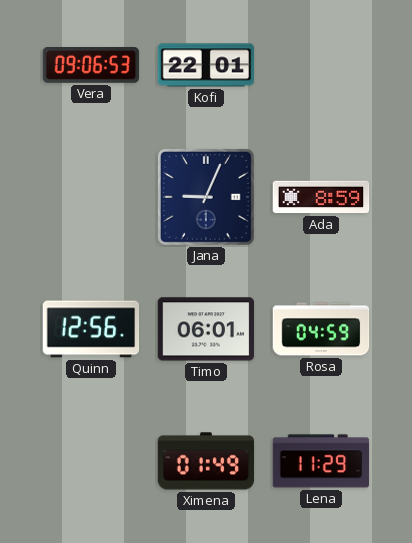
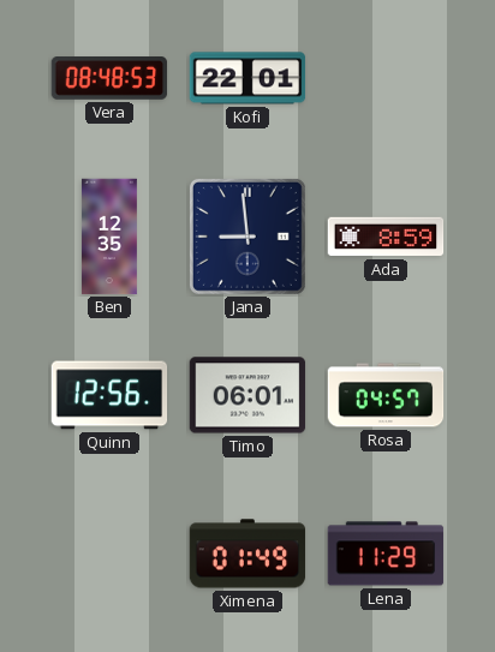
Vera: 09:06 -> 08:48 (109, 79)
Ben: none -> 12:35 (109, 237)
Jana: 9:04 -> 8:59 (247, 237)
Rosa: 04:59 -> 04:57 (386, 395)
